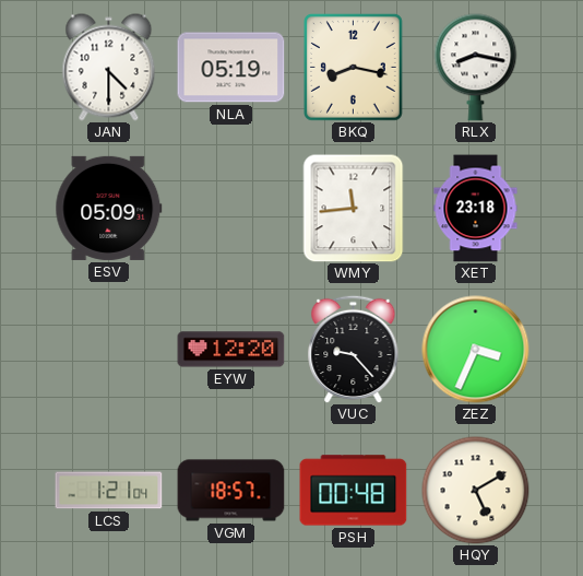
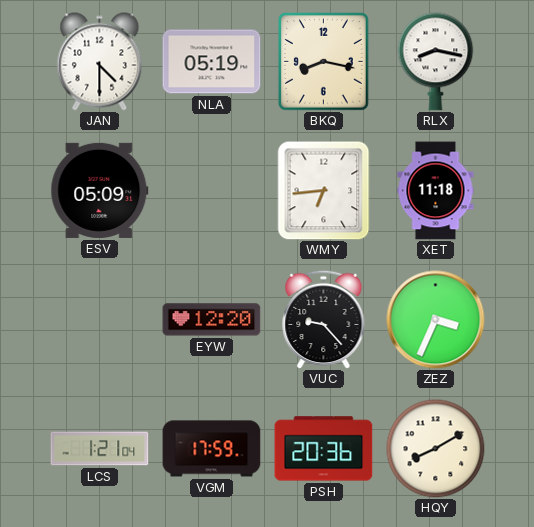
WMY: 11:44 -> 6:44 (324, 191)
XET: 23:18 -> 11:18 (436, 191)
VGM: 18:57 -> 17:59 (212, 449)
PSH: 00:48 -> 20:36 (324, 449)
HQY: 5:10 -> 8:10 (436, 449)
